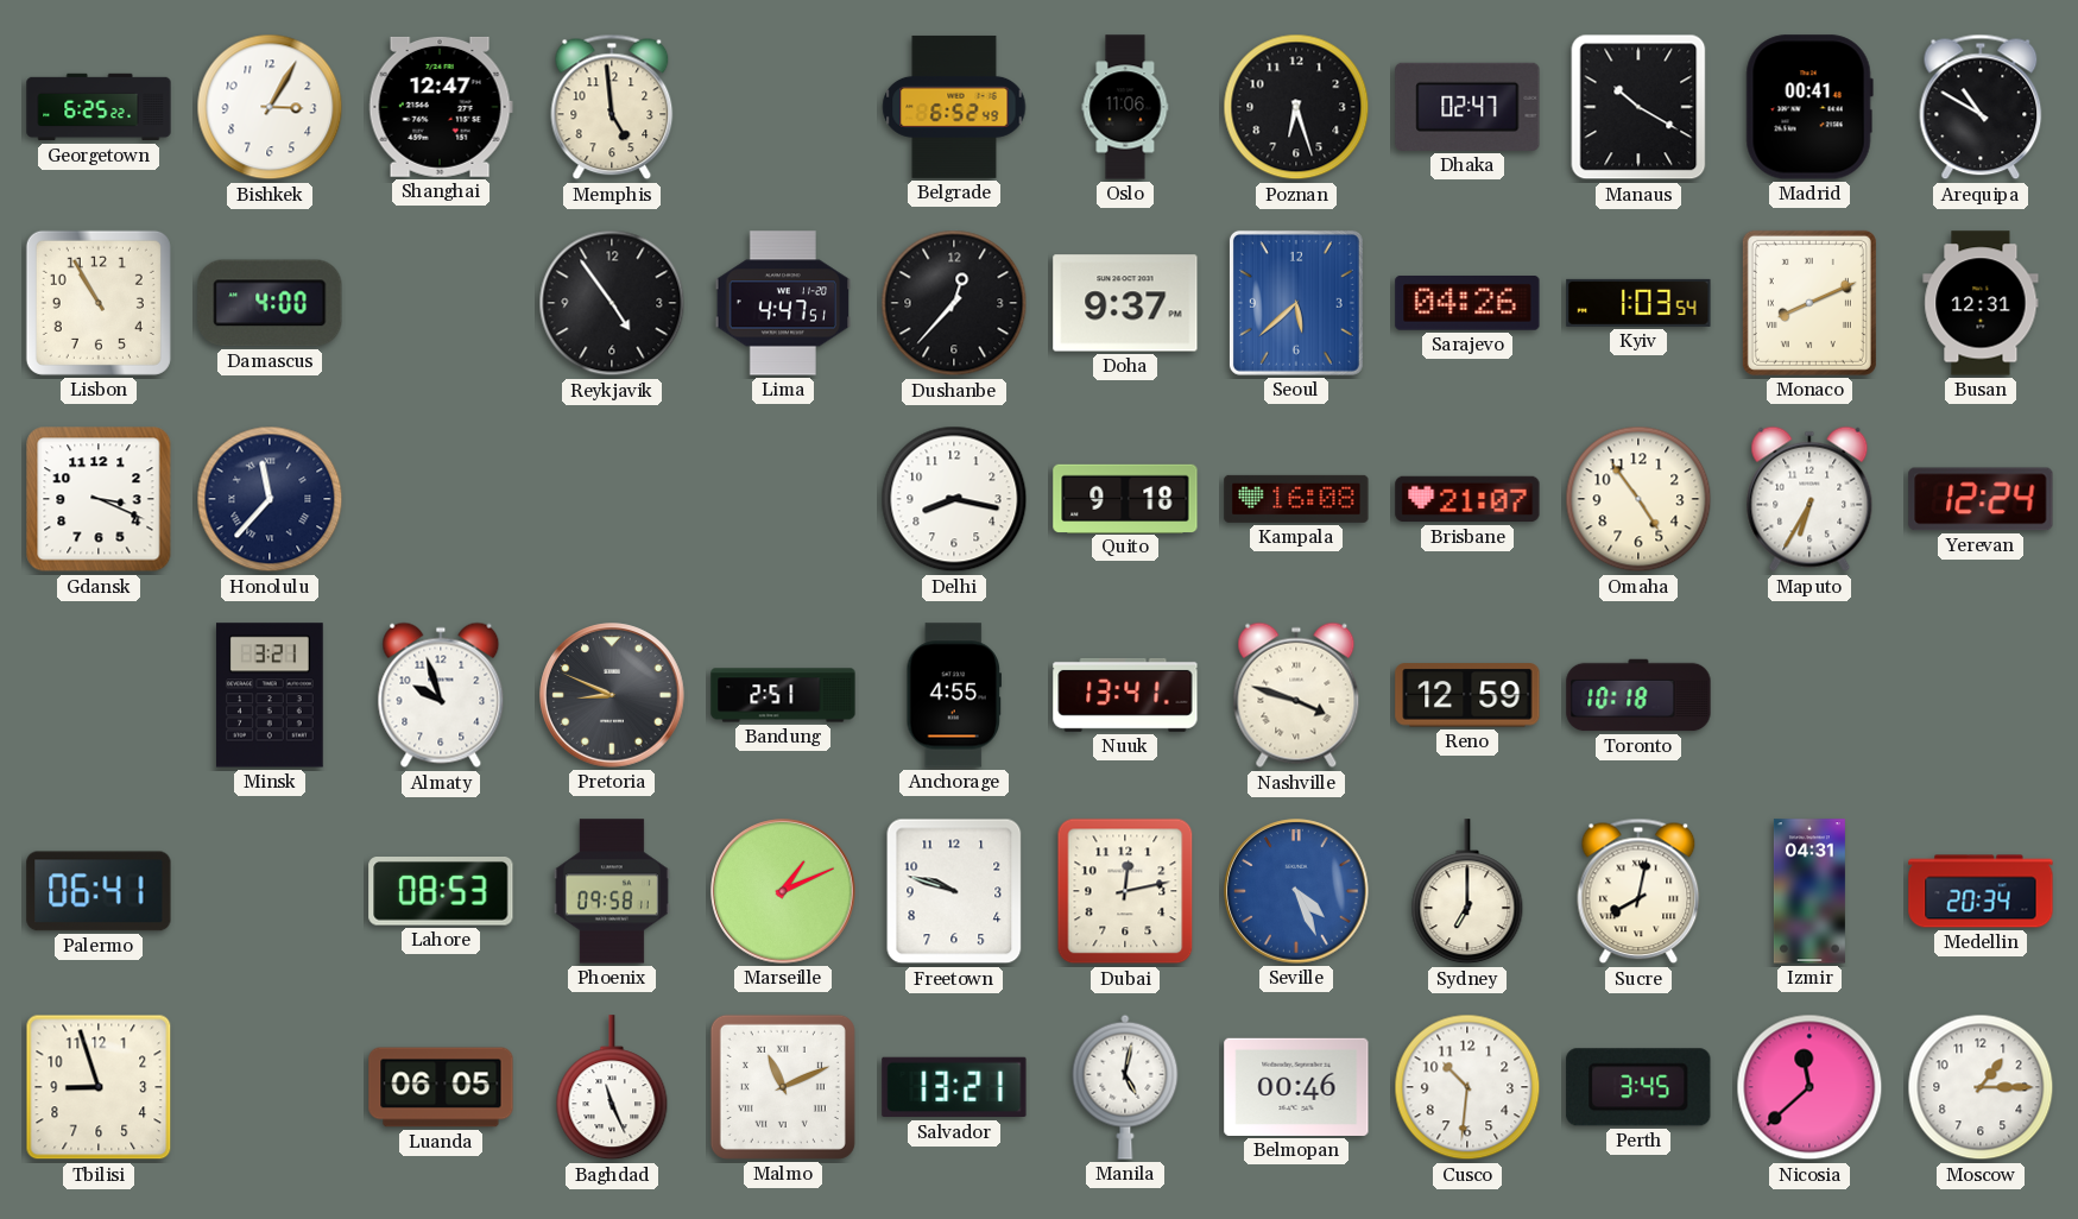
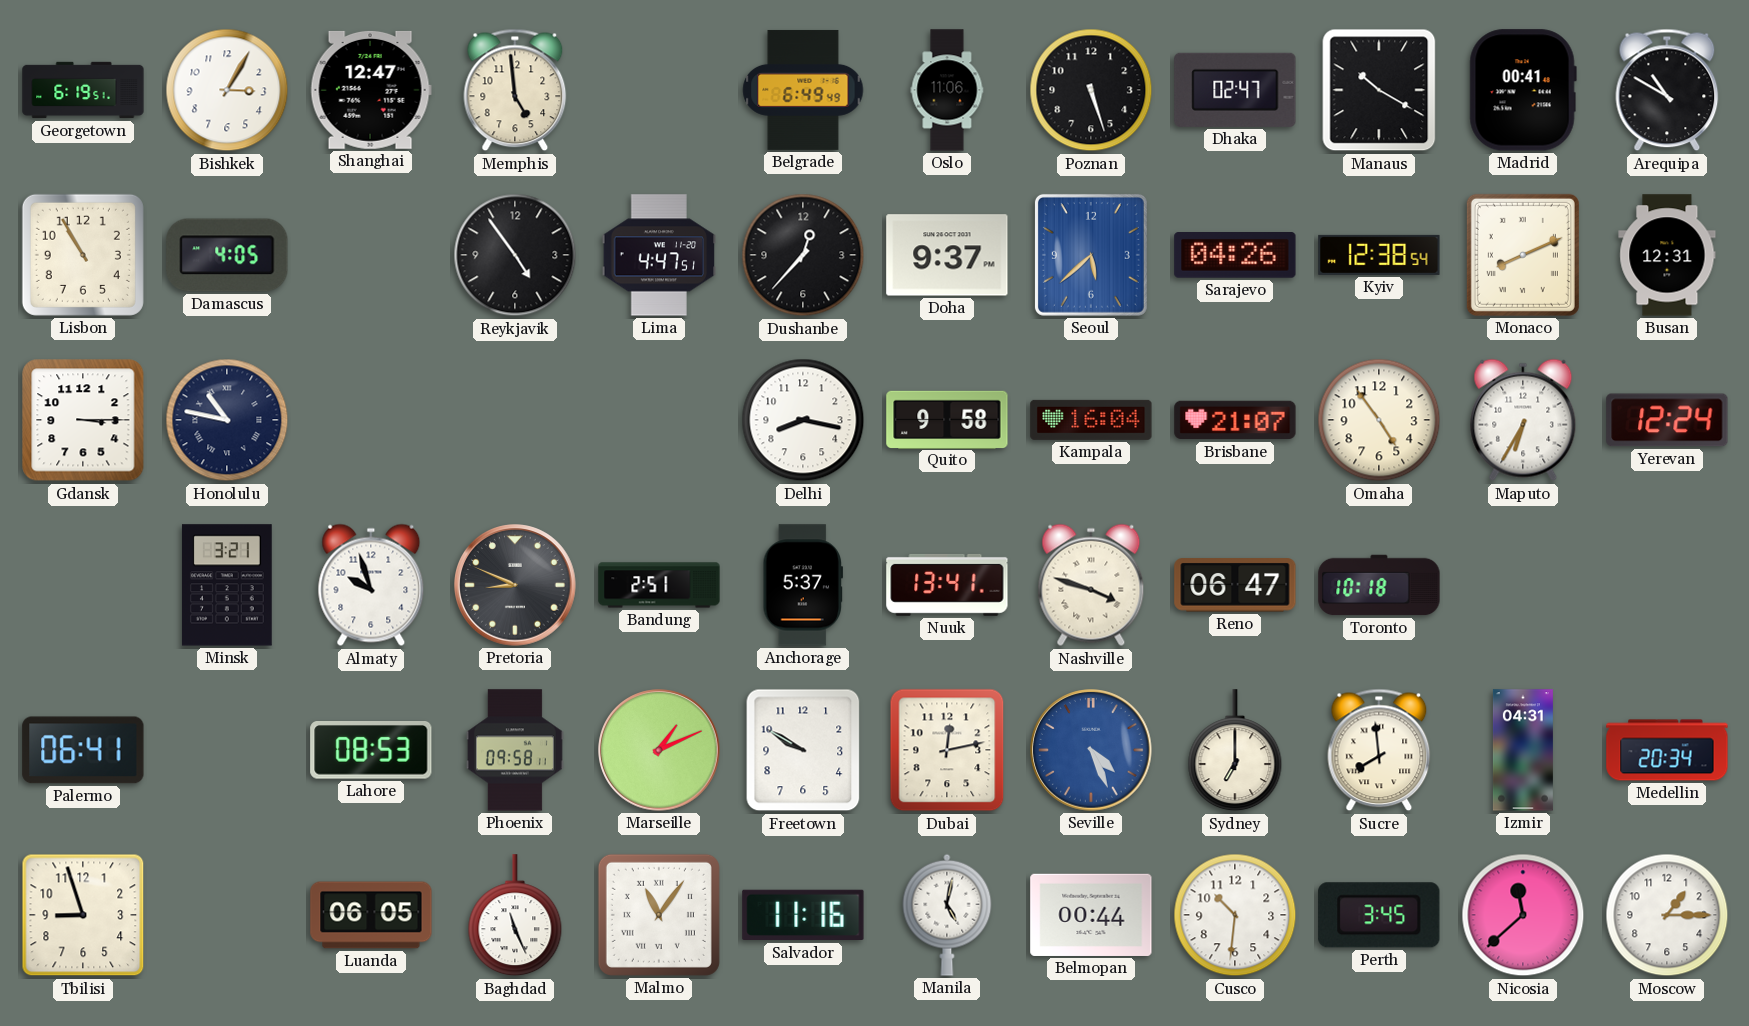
Georgetown: 6:25 -> 6:19 (83, 90)
Belgrade: 6:52 -> 6:49 (803, 90)
Poznan: 6:27 -> 5:27 (1091, 90)
Damascus: 4:00 -> 4:05 (227, 255)
Kyiv: 1:03 -> 12:38 (1379, 255)
Gdansk: 3:19 -> 3:15 (83, 420)
Honolulu: 11:37 -> 10:47 (227, 420)
Quito: 9:18 -> 9:58 (947, 419)
Kampala: 16:08 -> 16:04 (1091, 420)
Anchorage: 4:55 -> 5:37 (802, 585)
Reno: 12:59 -> 06:47 (1235, 585)
Freetown: 9:48 -> 9:50 (803, 750)
Sucre: 8:02 -> 7:59 (1379, 750)
Malmo: 11:11 -> 11:06 (659, 915)
Salvador: 13:21 -> 11:16 (803, 915)
Belmopan: 00:46 -> 00:44 (1091, 915)
